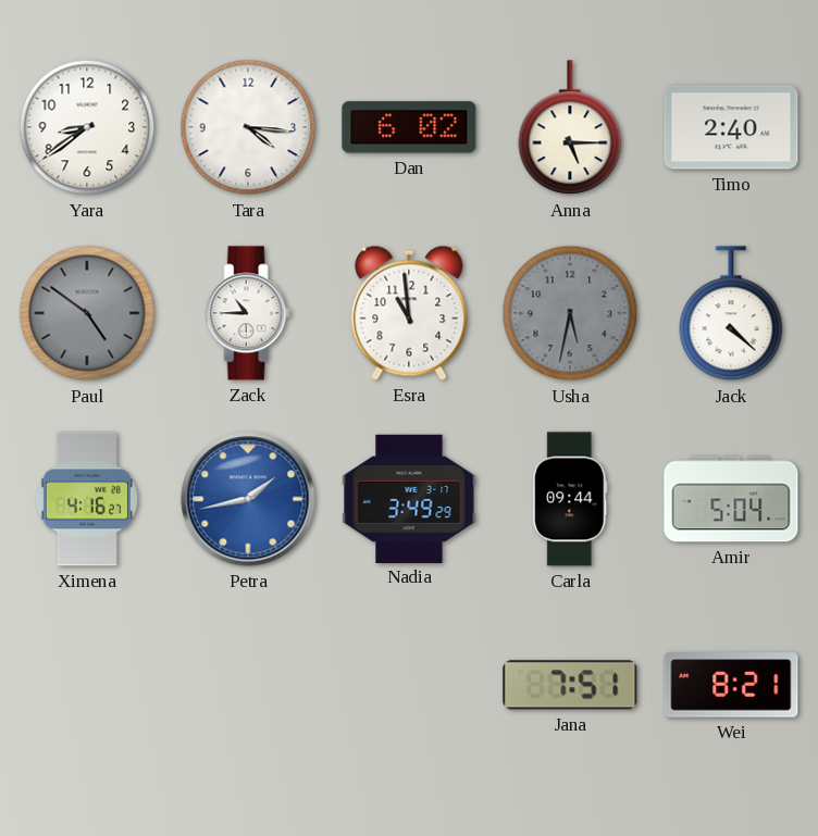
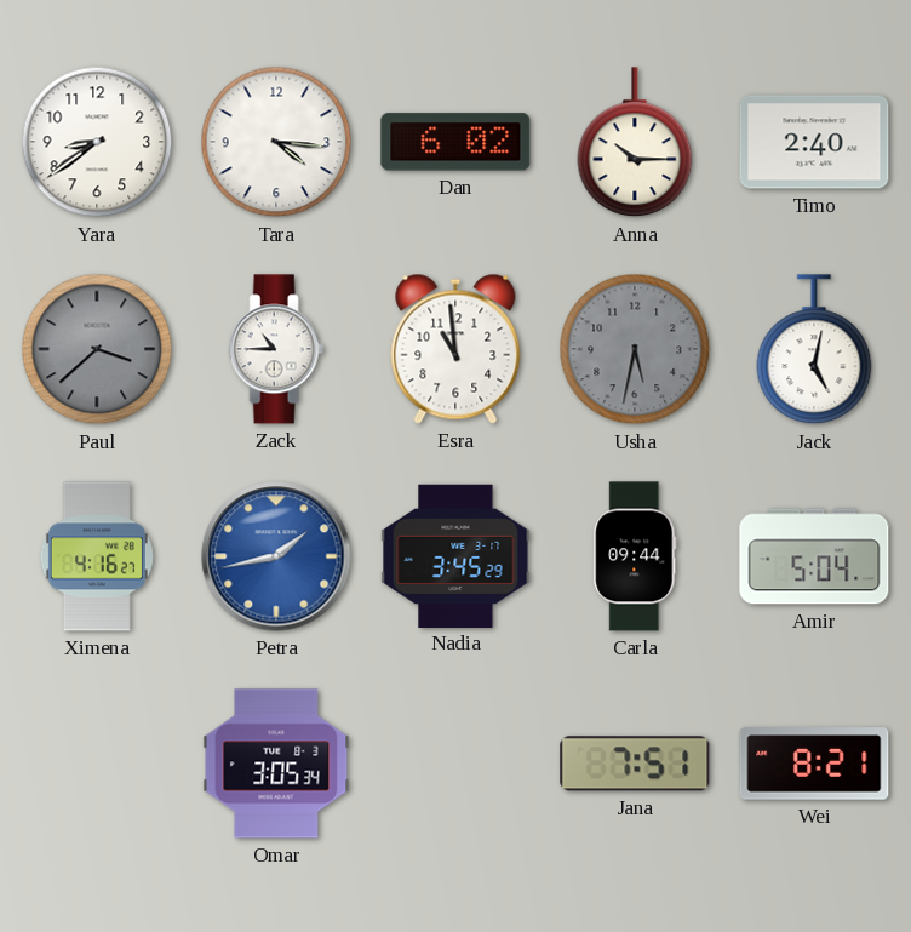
Anna: 5:15 -> 10:15 (635, 143)
Paul: 4:51 -> 3:38 (97, 349)
Jack: 4:22 -> 5:02 (814, 350)
Nadia: 3:49 -> 3:45 (456, 555)
Omar: none -> 3:05 (276, 764)
